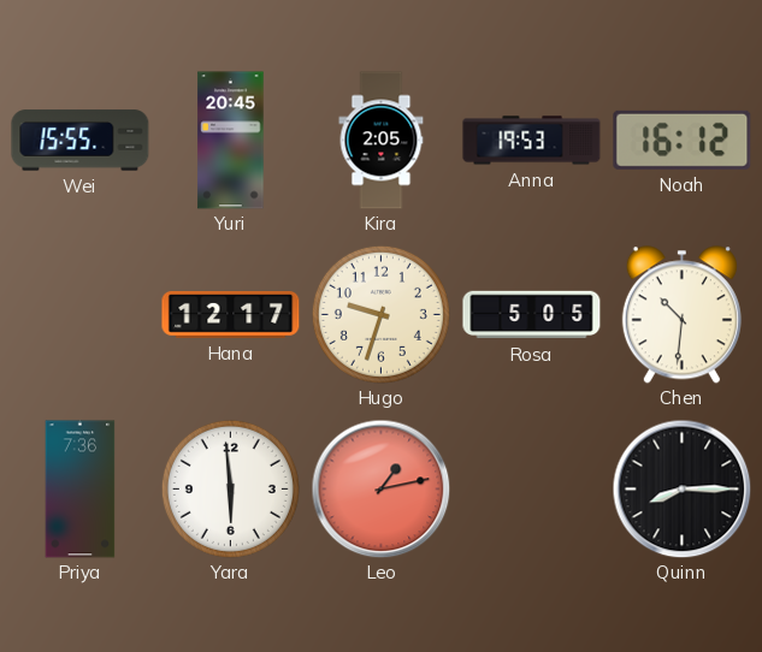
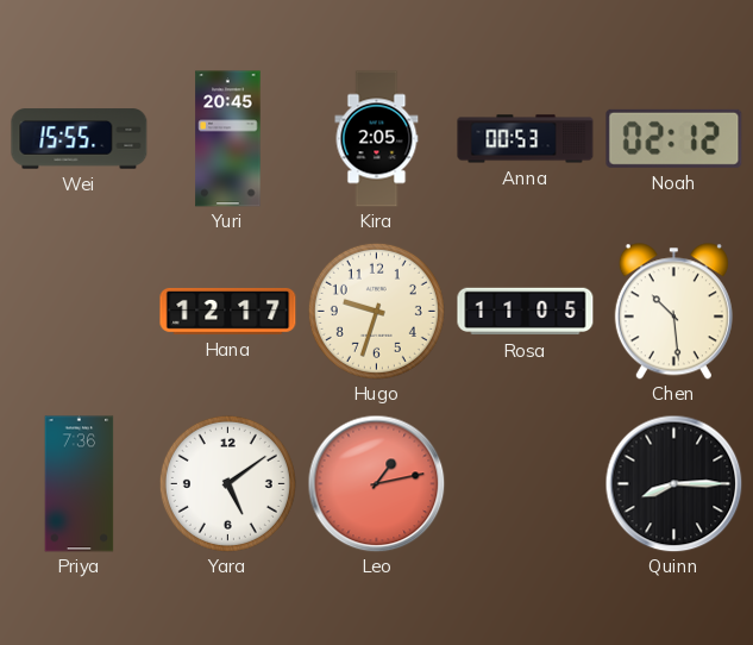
Anna: 19:53 -> 00:53 (526, 139)
Noah: 16:12 -> 02:12 (674, 138)
Rosa: 5:05 -> 11:05 (526, 312)
Chen: 10:31 -> 10:29 (673, 312)
Yara: 5:59 -> 5:09 (227, 483)
